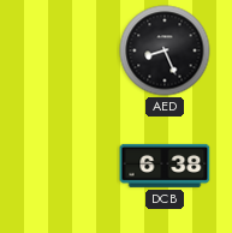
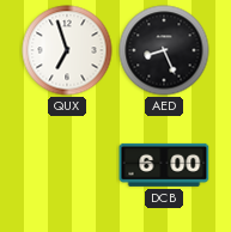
QUX: none -> 6:57 (67, 50)
DCB: 6:38 -> 6:00 (164, 165)
